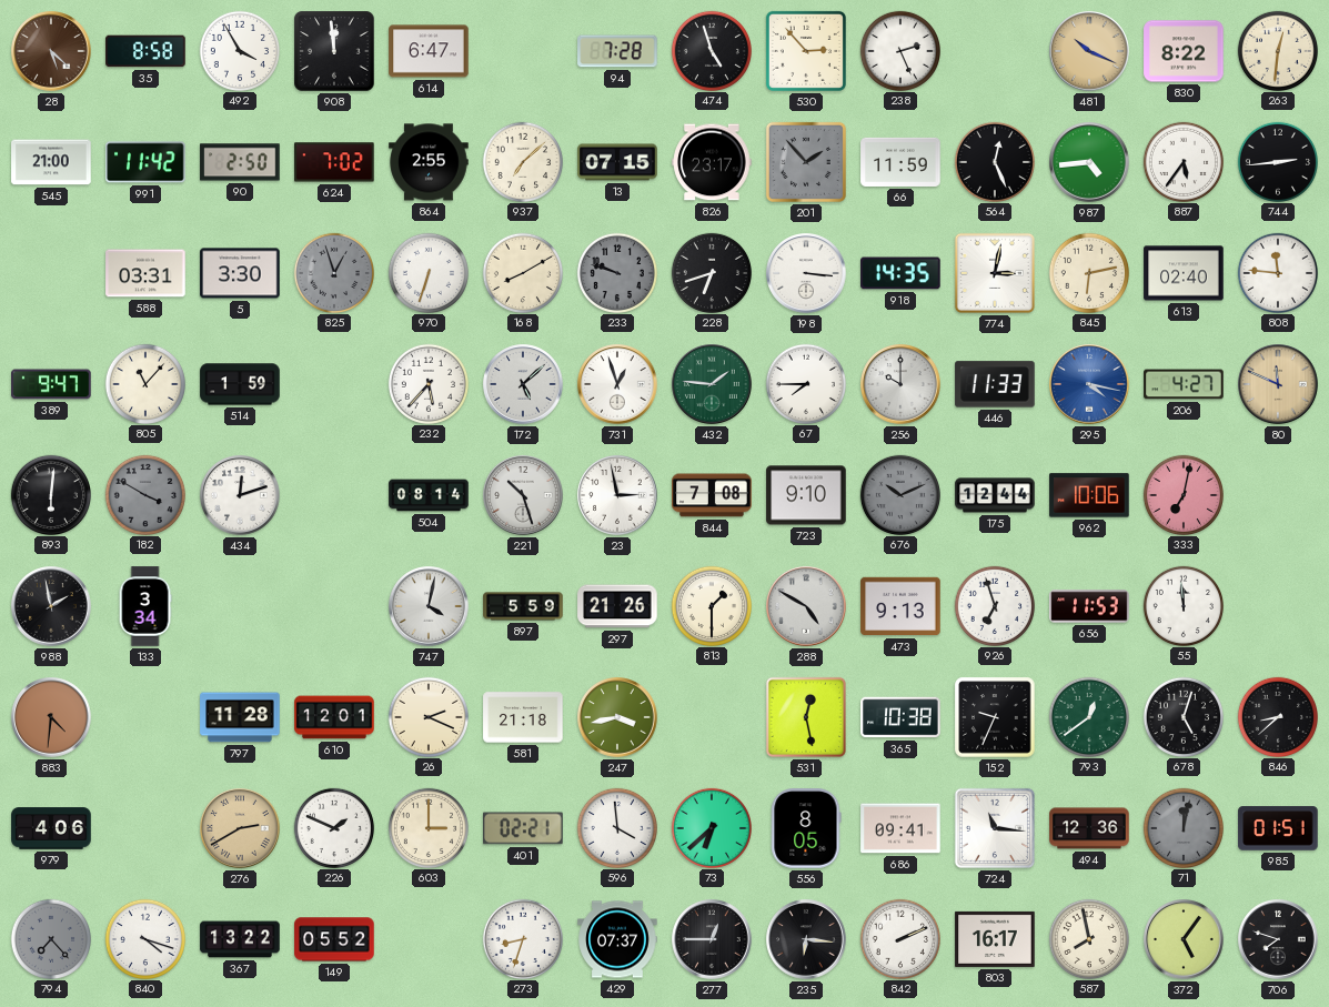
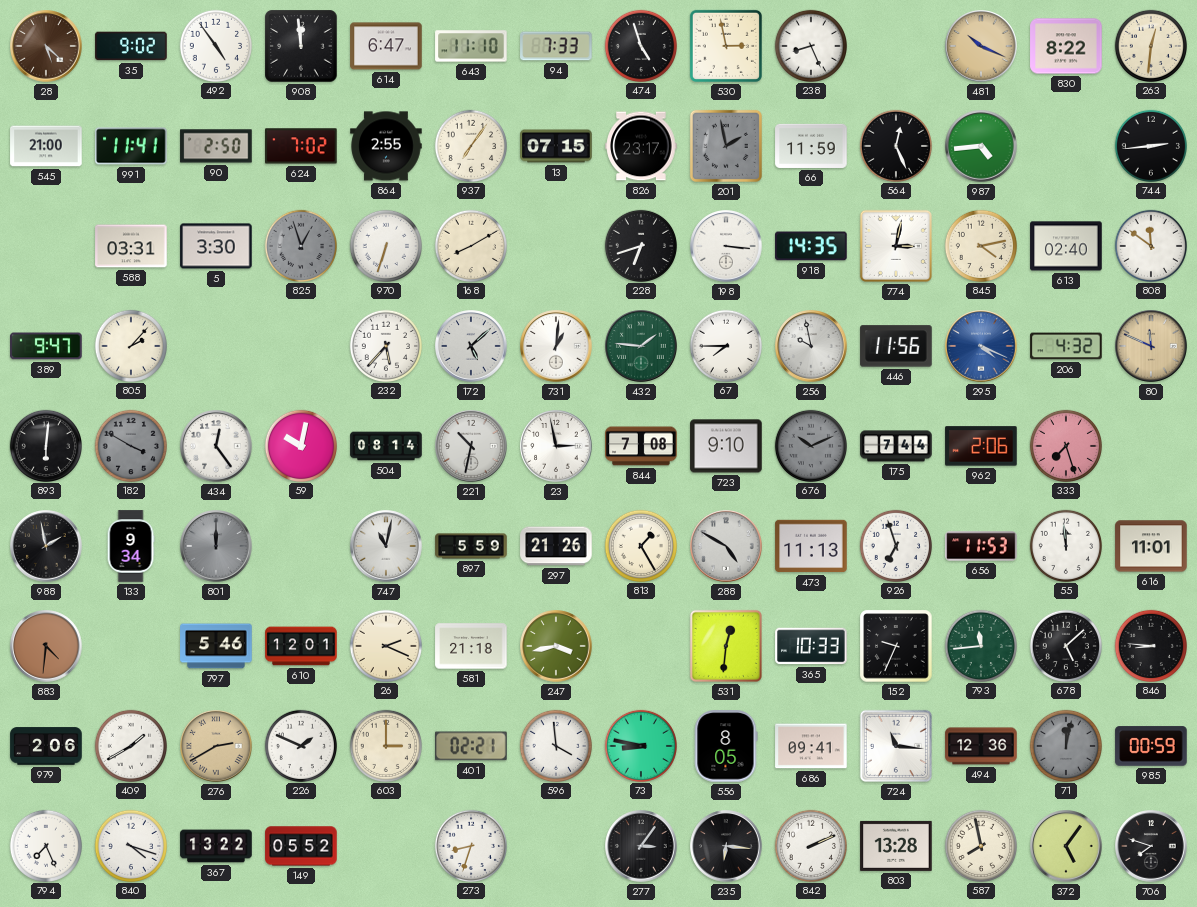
35: 8:58 -> 9:02 (131, 46)
492: 3:55 -> 4:54 (215, 45)
643: none -> 11:10 (471, 46)
94: 7:28 -> 7:33 (556, 46)
530: 2:53 -> 2:58 (726, 46)
238: 2:26 -> 8:26 (810, 45)
991: 11:42 -> 11:41 (131, 146)
937: 7:08 -> 7:06 (470, 145)
201: 1:53 -> 1:58 (726, 146)
887: 5:36 -> none (1182, 161)
233: 9:48 -> none (616, 272)
845: 6:13 -> 4:13 (980, 245)
808: 11:46 -> 11:51 (1150, 245)
805: 11:07 -> 2:07 (130, 345)
514: 1:59 -> none (240, 384)
731: 12:57 -> 1:01 (556, 346)
256: 10:00 -> 9:58 (811, 346)
446: 11:33 -> 11:56 (896, 346)
295: 4:17 -> 4:19 (981, 346)
206: 4:27 -> 4:32 (1066, 346)
434: 12:12 -> 12:24 (216, 446)
59: none -> 10:02 (300, 445)
221: 10:27 -> 10:32 (471, 446)
175: 12:44 -> 7:44 (896, 446)
962: 10:06 -> 2:06 (981, 446)
333: 7:02 -> 7:27 (1065, 445)
133: 3:34 -> 9:34 (131, 546)
801: none -> 12:00 (216, 546)
747: 4:02 -> 11:02 (386, 546)
813: 1:30 -> 1:25 (640, 545)
473: 9:13 -> 11:13 (811, 546)
616: none -> 11:01 (1151, 546)
797: 11:28 -> 5:46 (216, 646)
531: 12:28 -> 12:31 (726, 646)
365: 10:38 -> 10:33 (811, 646)
793: 12:39 -> 11:44 (980, 645)
678: 5:03 -> 5:08 (1065, 645)
846: 8:38 -> 8:46 (1150, 645)
979: 4:06 -> 2:06 (46, 746)
409: none -> 1:40 (130, 745)
73: 6:38 -> 8:47 (640, 745)
985: 01:51 -> 00:59 (1151, 746)
794: 7:23 -> 7:26 (45, 845)
794 dial: grey -> white (45, 845)
429: 07:37 -> none (617, 939)
277: 12:45 -> 3:06 (641, 846)
803: 16:17 -> 13:28 (896, 846)
